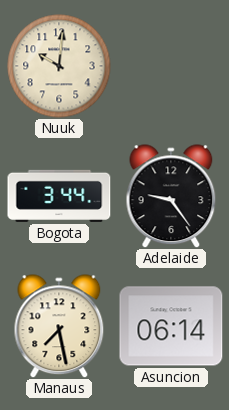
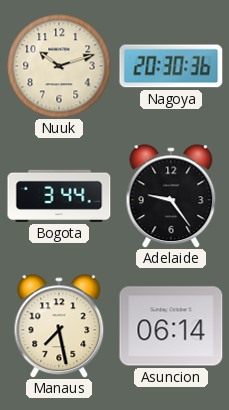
Nuuk: 10:01 -> 10:12 (59, 66)
Nagoya: none -> 20:30 (171, 66)
